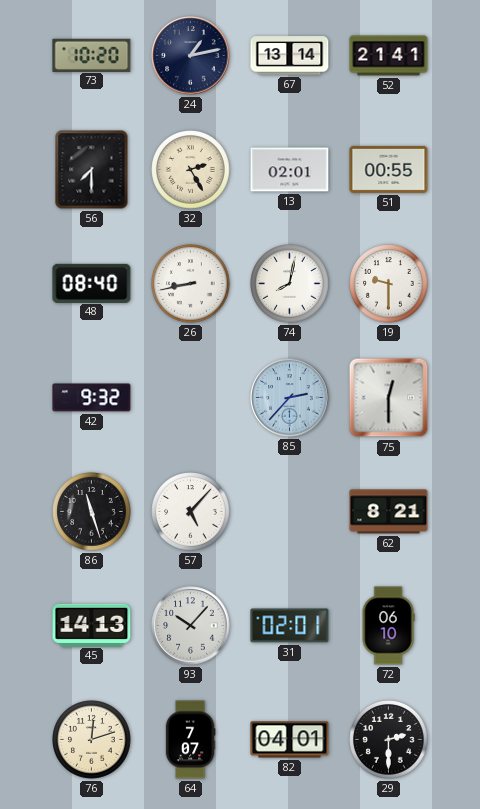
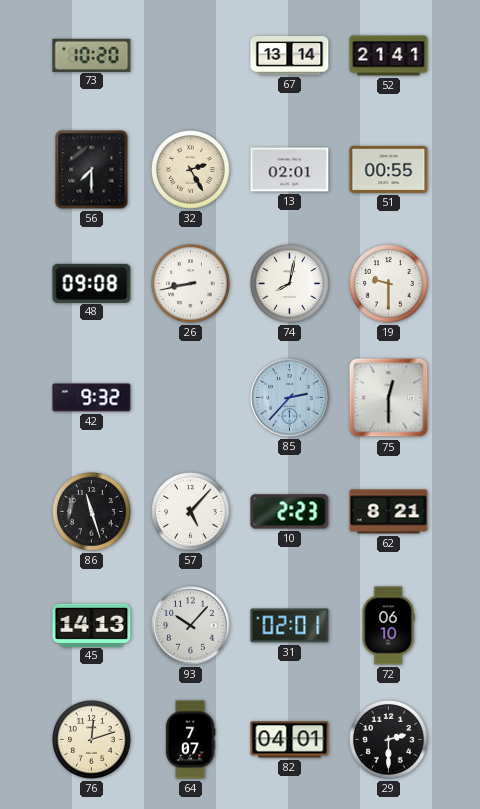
24: 1:13 -> none (191, 56)
48: 08:40 -> 09:08 (92, 283)
10: none -> 2:23 (290, 512)
